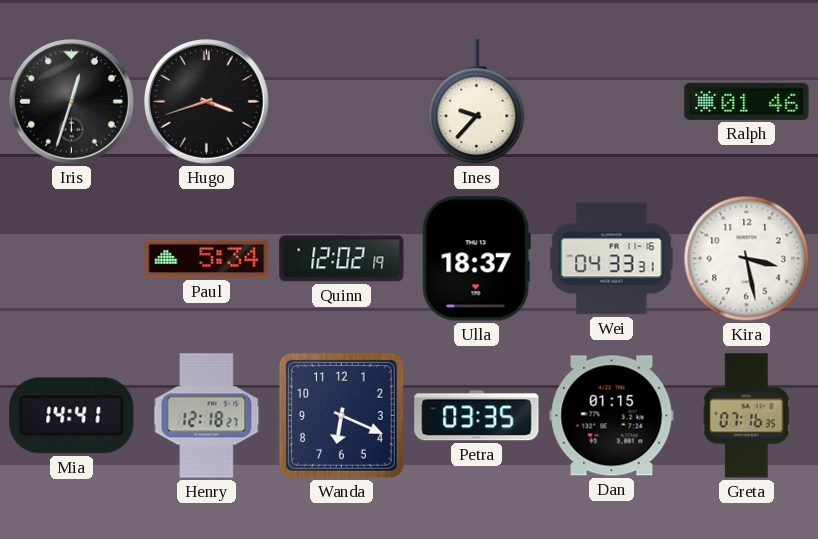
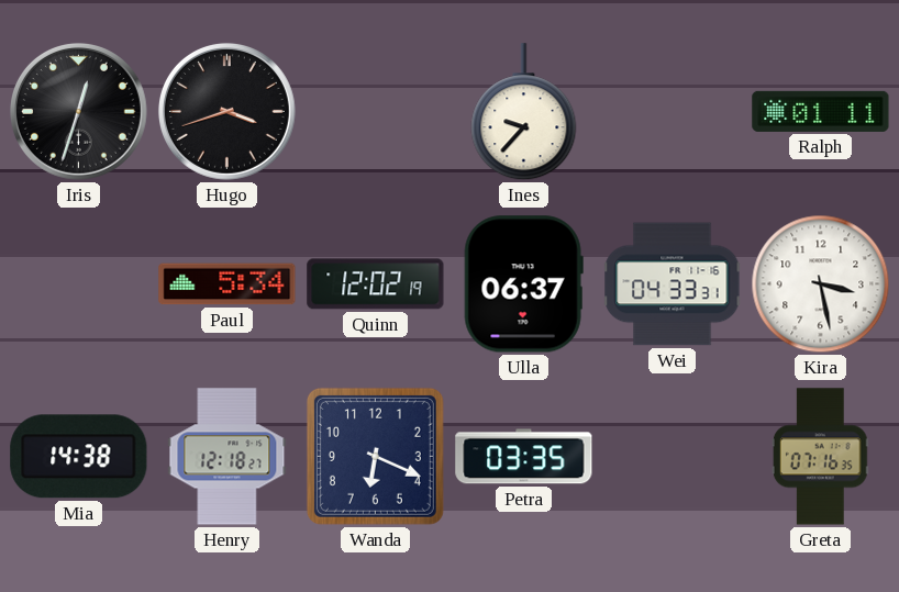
Ralph: 01:46 -> 01:11 (821, 111)
Ulla: 18:37 -> 06:37 (523, 284)
Mia: 14:41 -> 14:38 (79, 457)
Dan: 01:15 -> none (612, 416)
